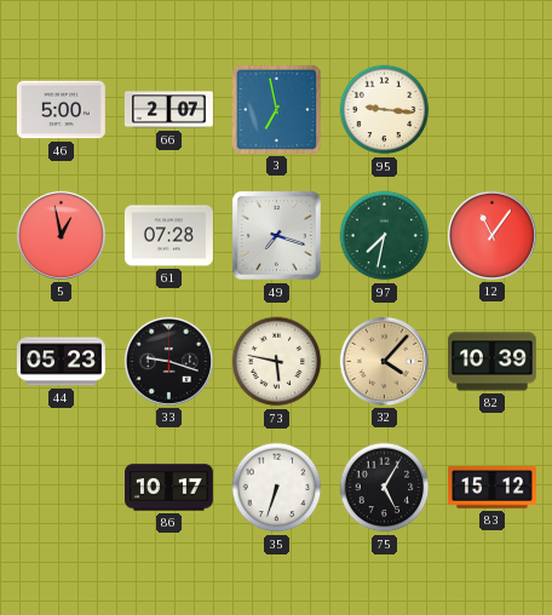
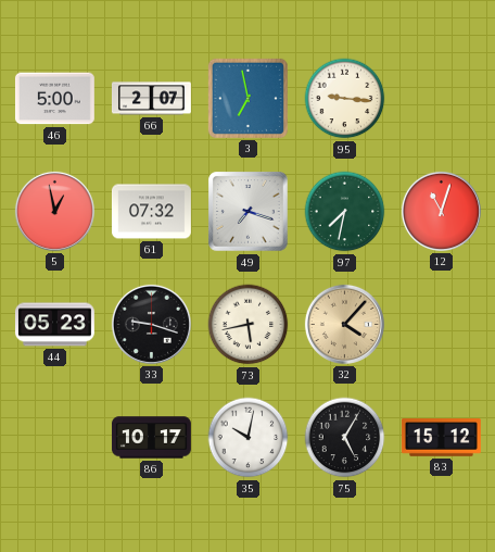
61: 07:28 -> 07:32 (151, 212)
12: 11:06 -> 11:03 (441, 211)
73: 5:47 -> 5:43 (249, 325)
82: 10:39 -> none (491, 362)
35: 6:33 -> 10:02 (249, 438)
